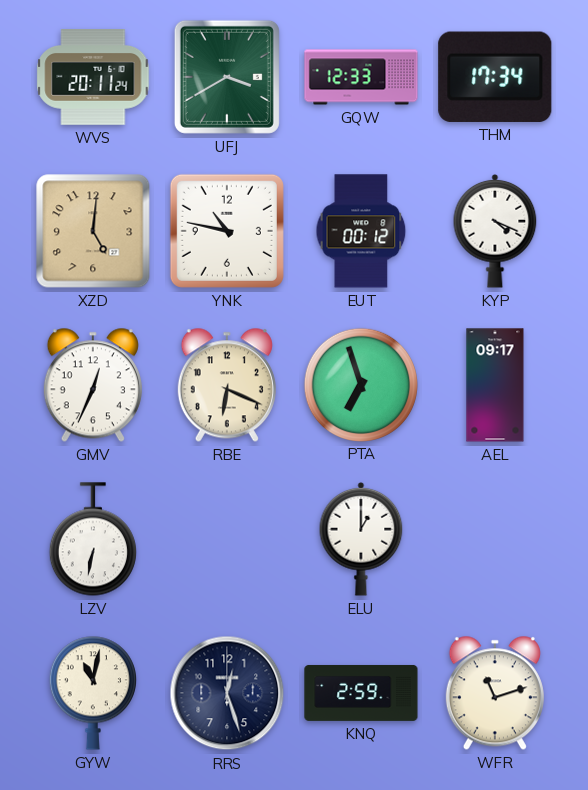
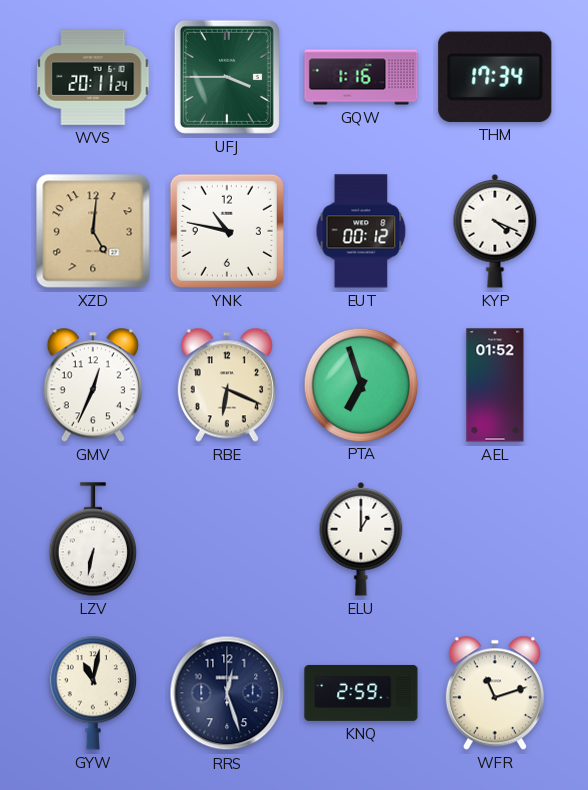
UFJ: 3:40 -> 3:45 (227, 77)
GQW: 12:33 -> 1:16 (361, 77)
AEL: 09:17 -> 01:52 (495, 385)
